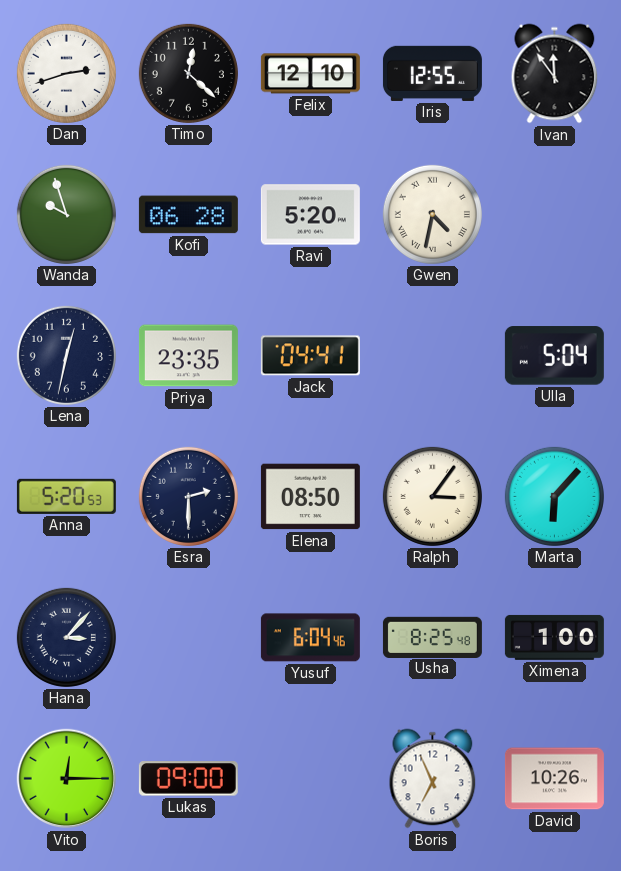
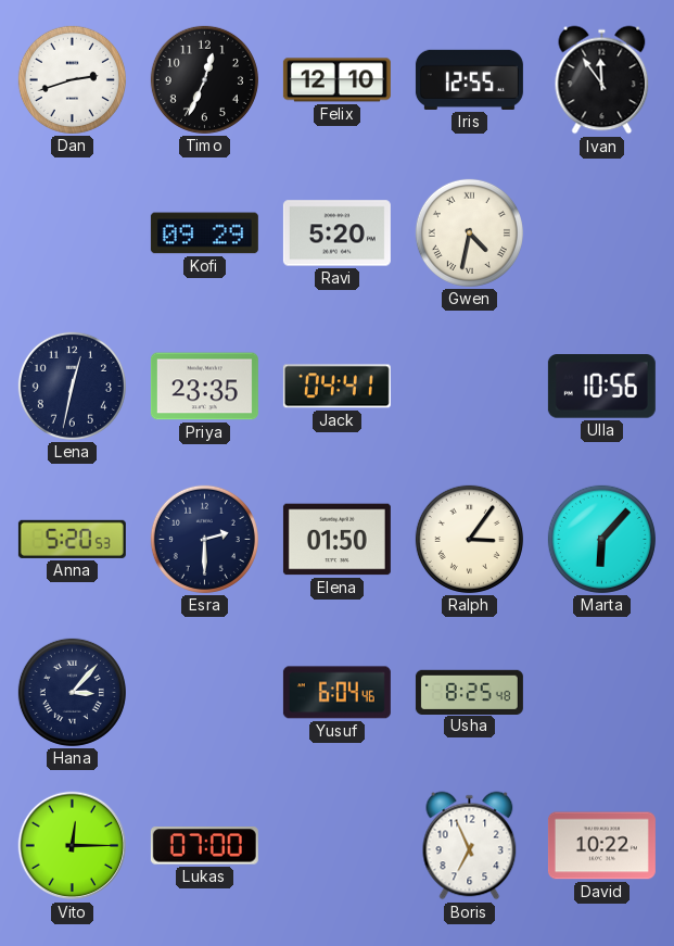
Timo: 12:22 -> 12:34 (204, 79)
Wanda: 9:57 -> none (66, 214)
Kofi: 06:28 -> 09:29 (204, 234)
Ulla: 5:04 -> 10:56 (601, 387)
Elena: 08:50 -> 01:50 (336, 540)
Ximena: 1:00 -> none (554, 637)
Lukas: 09:00 -> 07:00 (204, 846)
David: 10:26 -> 10:22 (601, 846)
